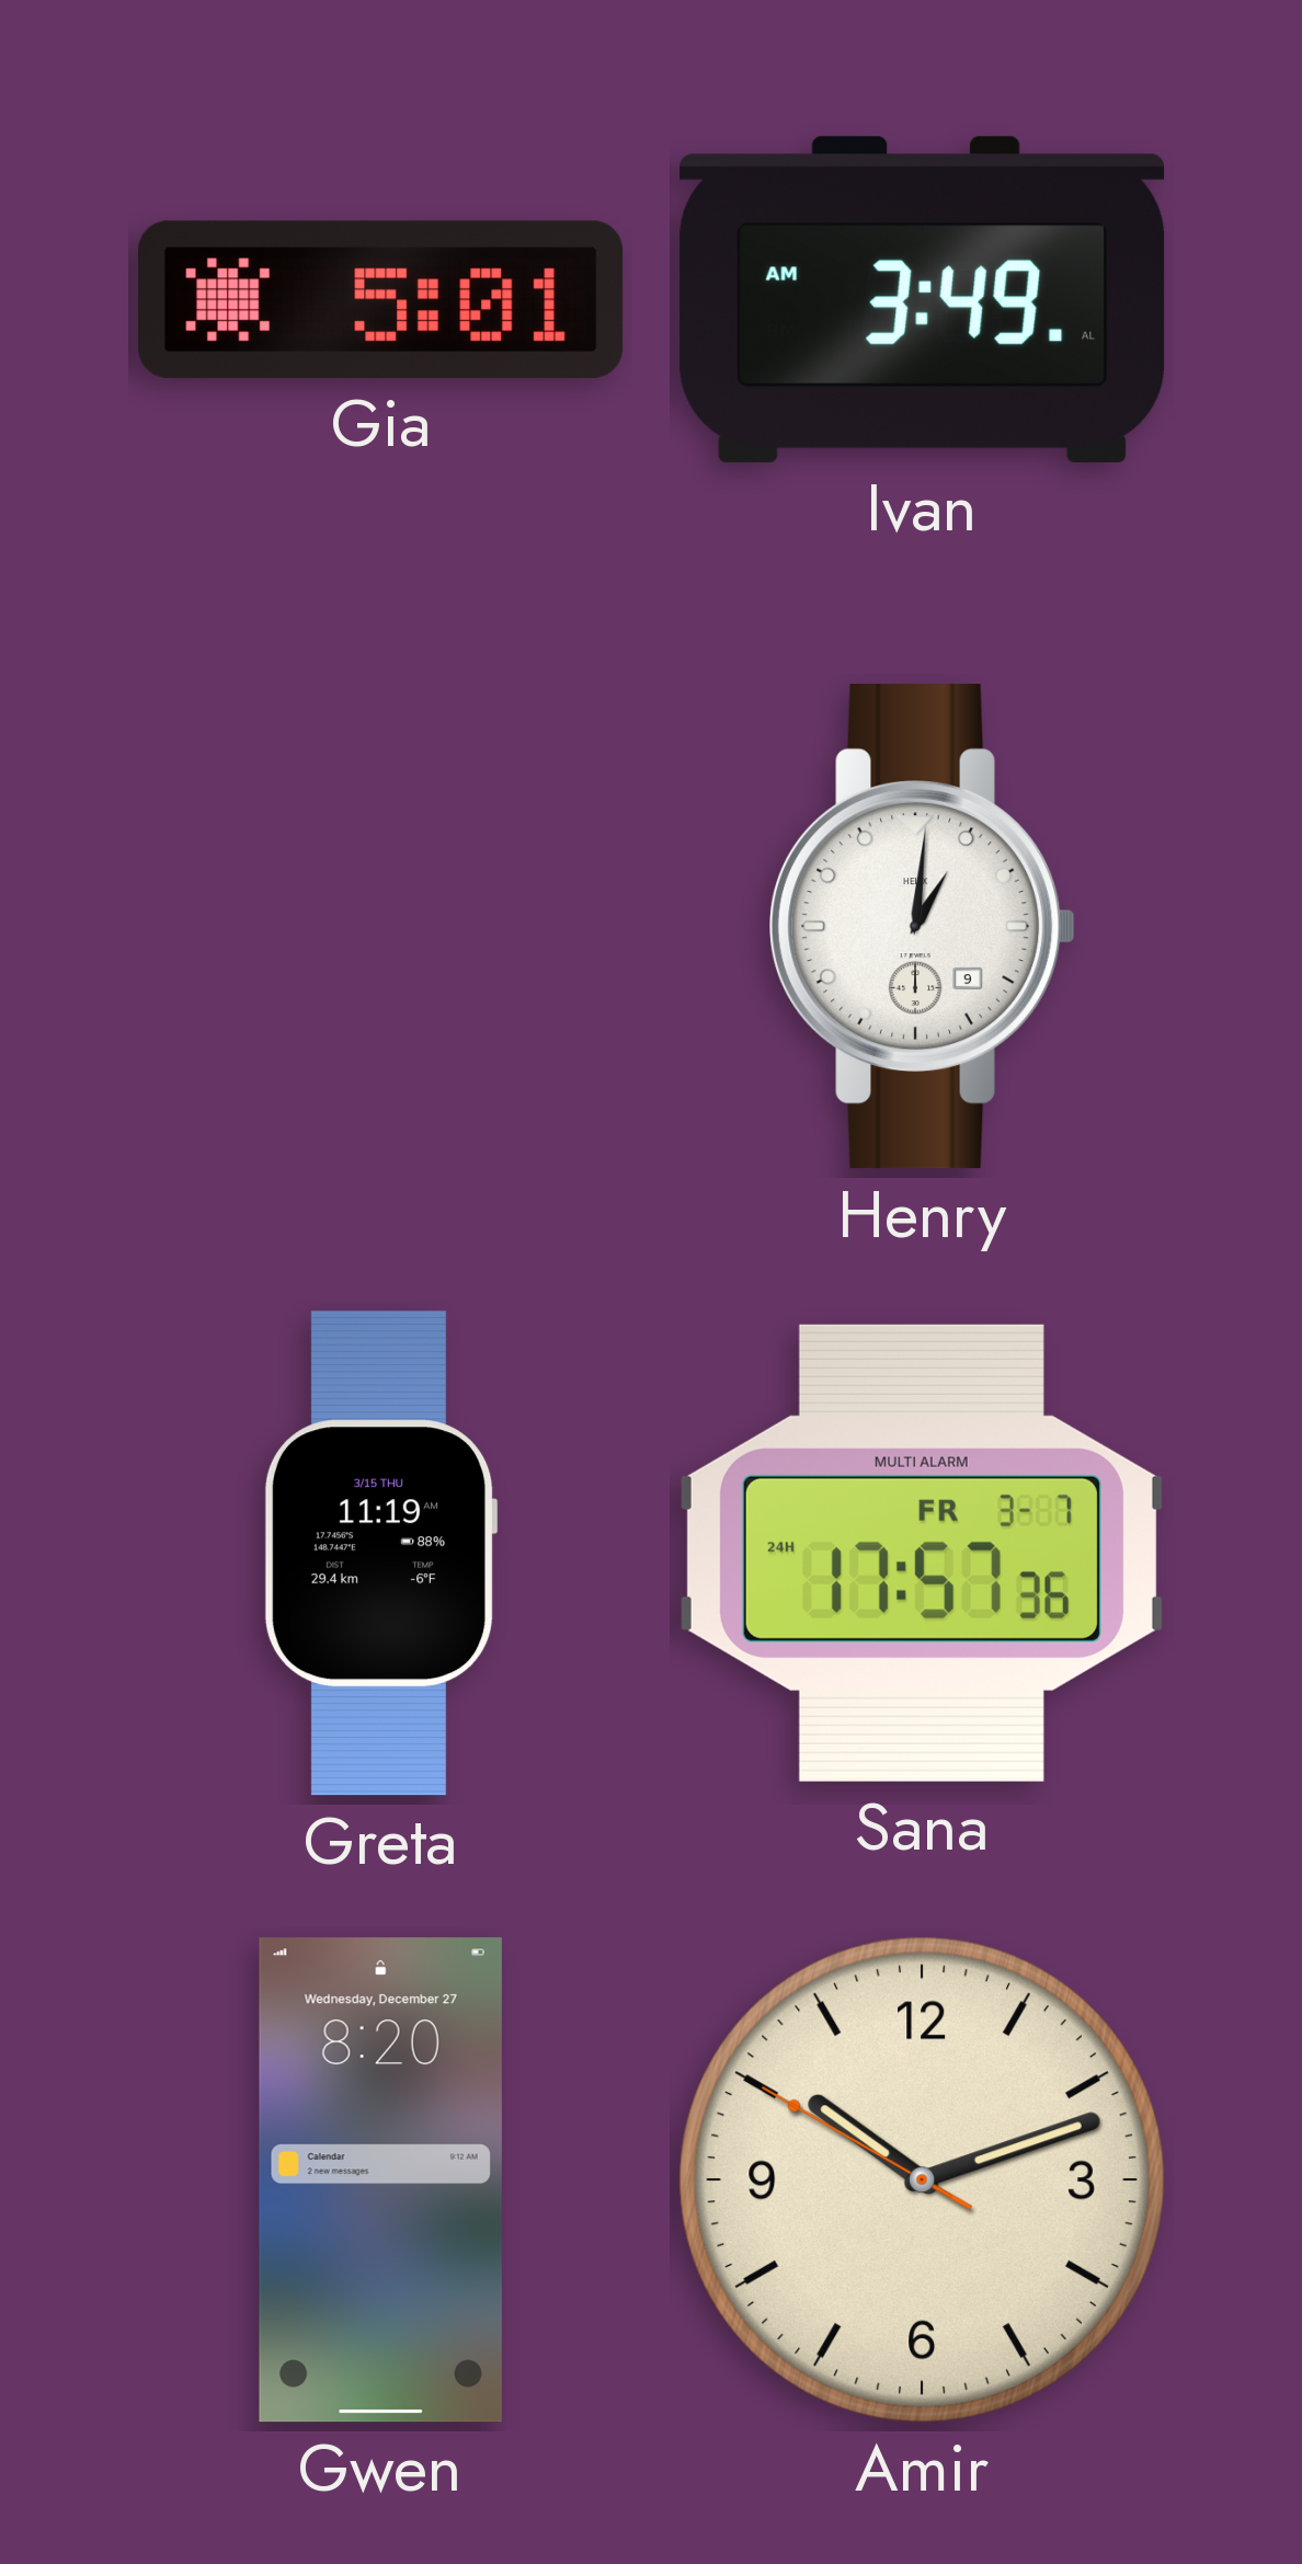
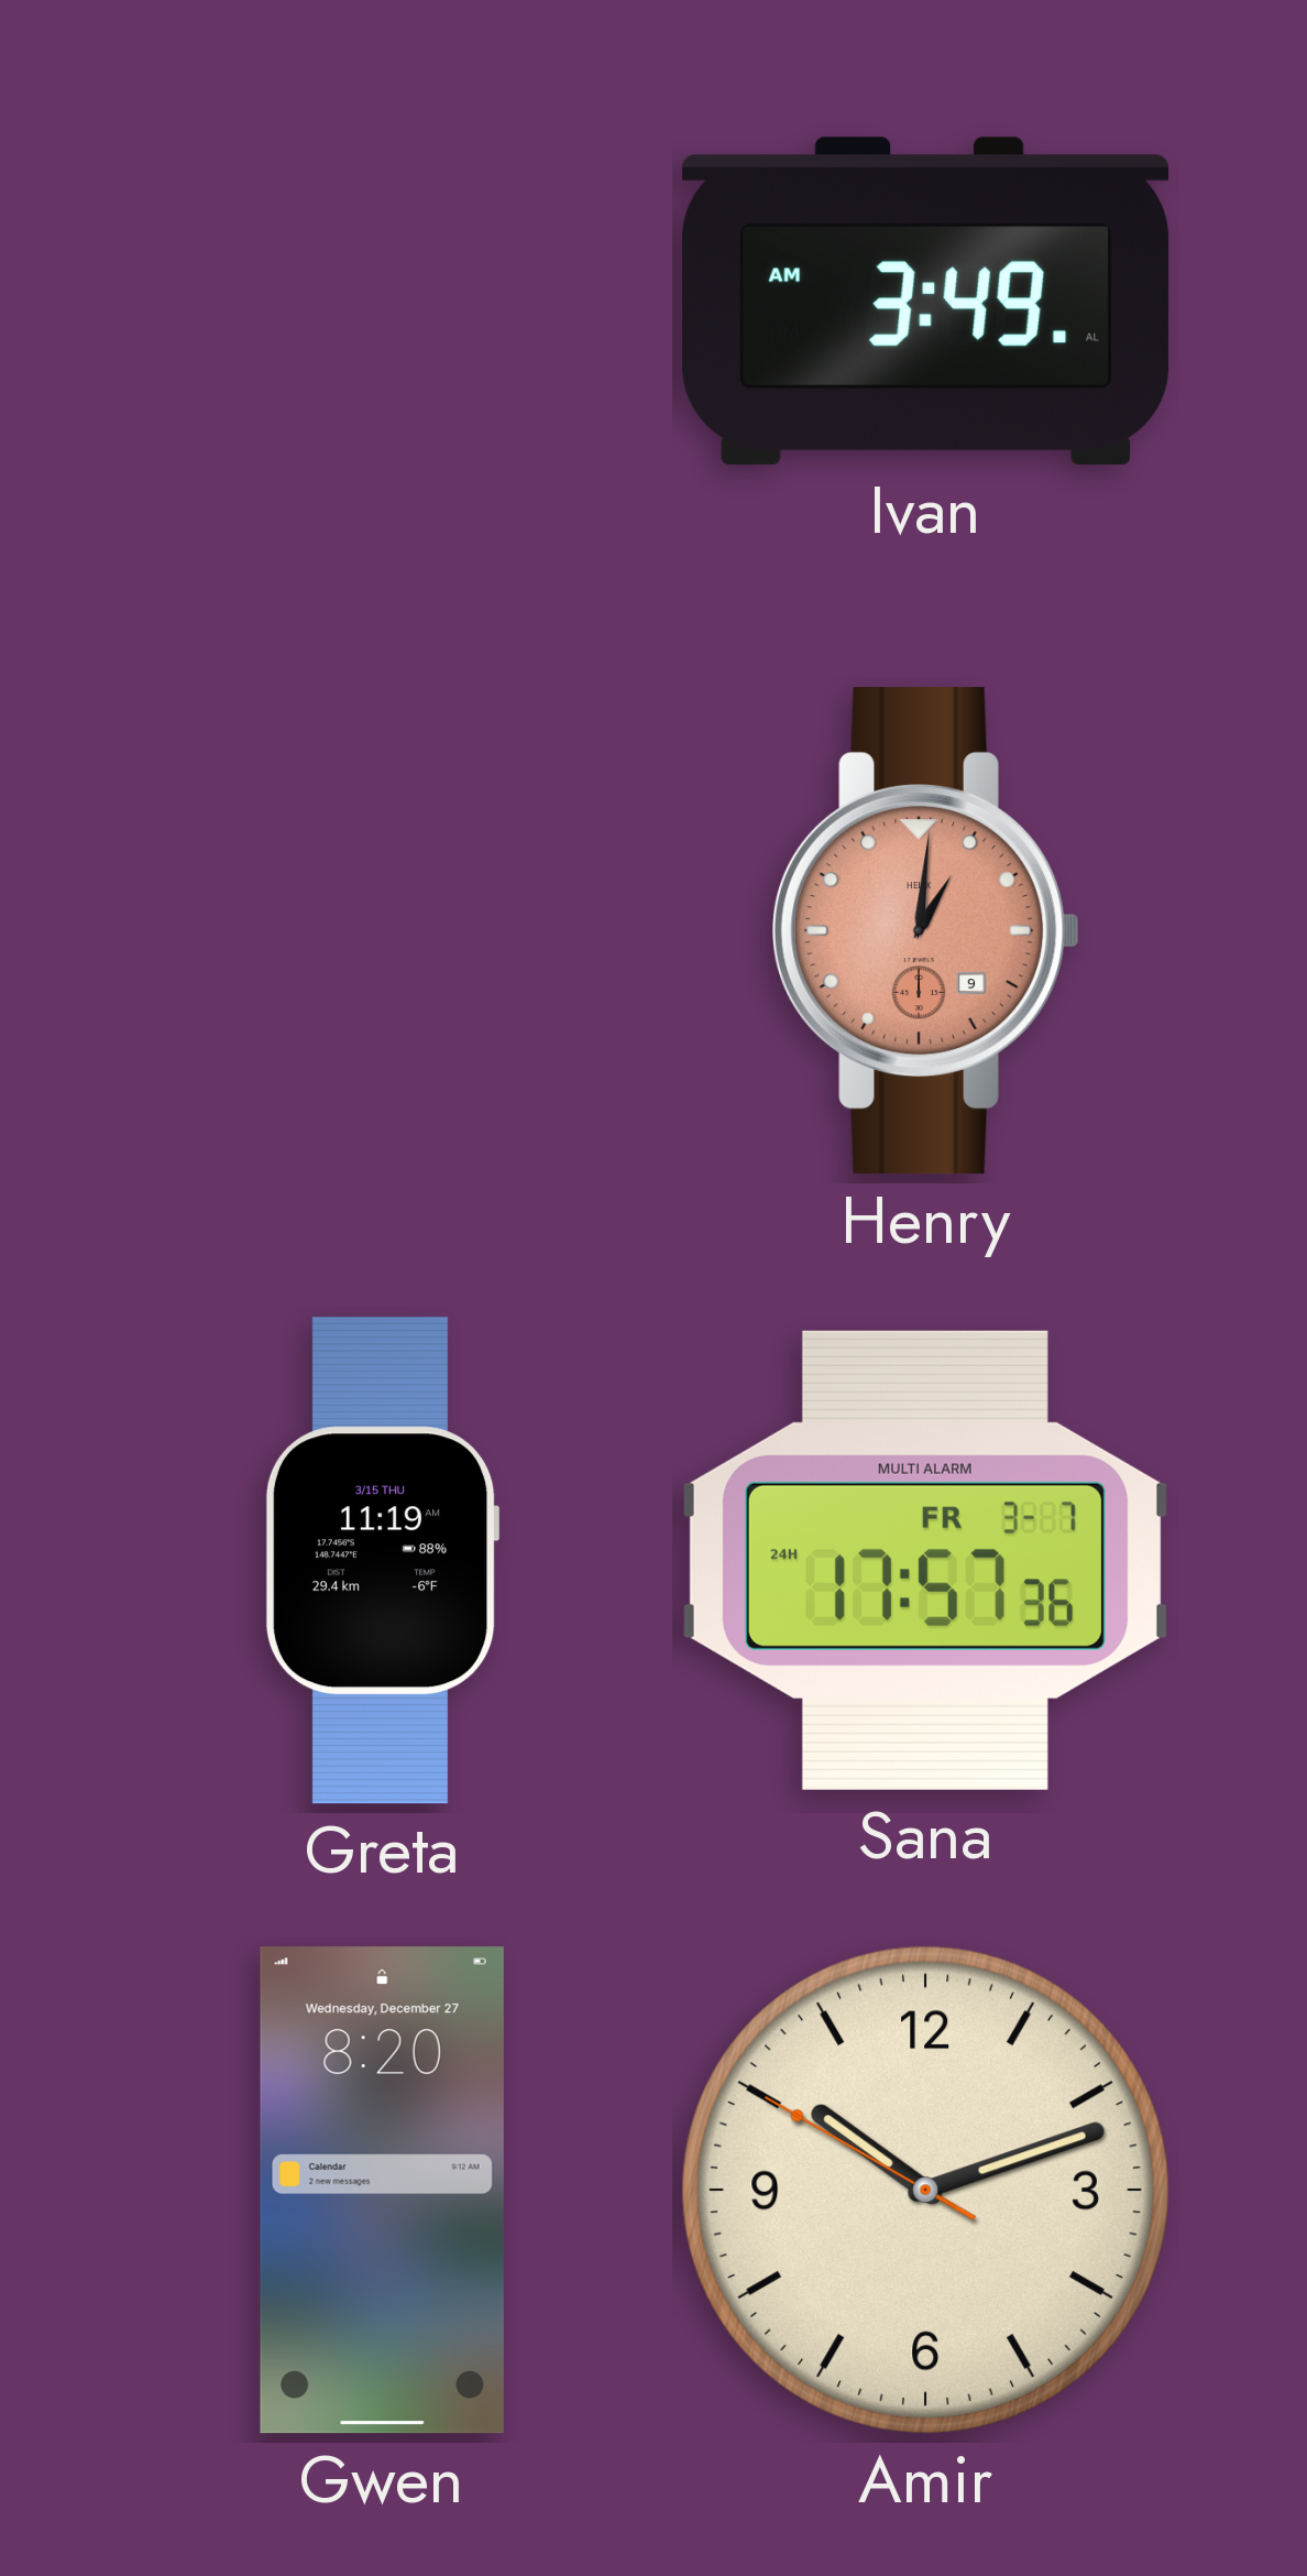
Gia: 5:01 -> none (381, 299)
Henry dial: white -> salmon (926, 931)
